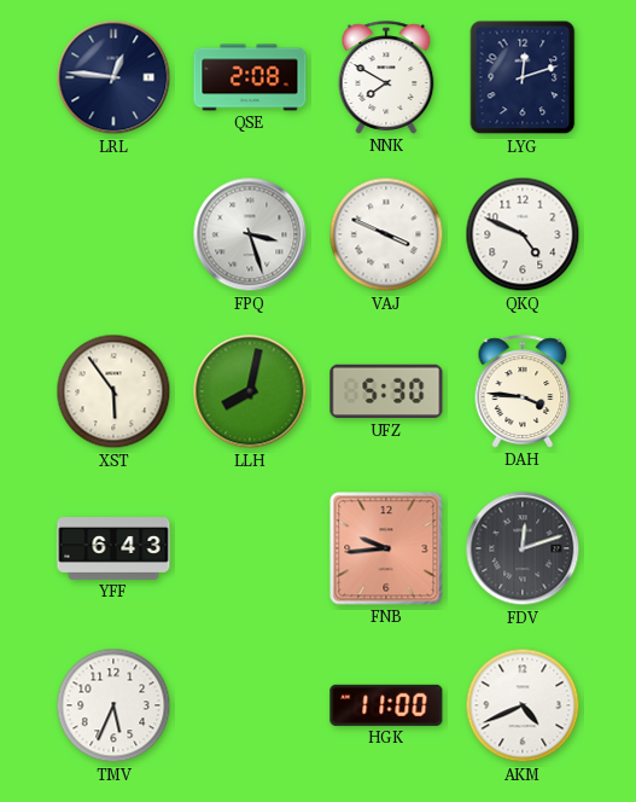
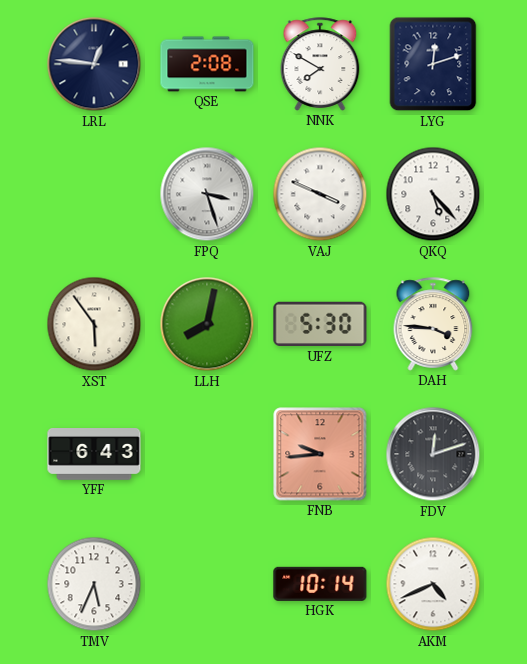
QKQ: 4:49 -> 5:23 (433, 194)
HGK: 11:00 -> 10:14 (320, 584)
